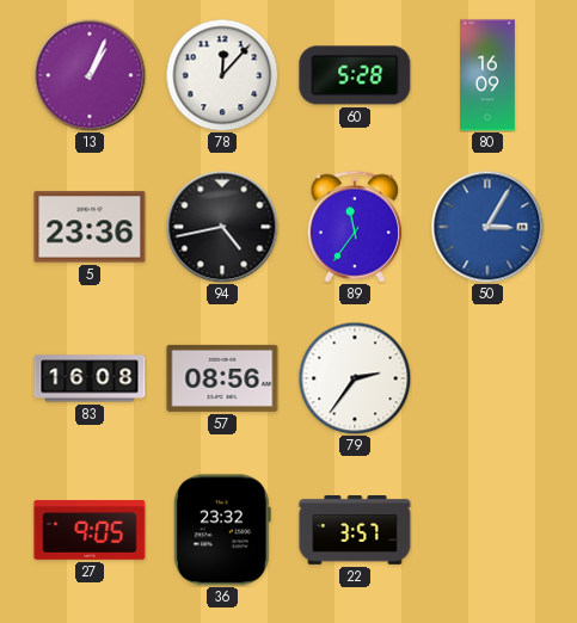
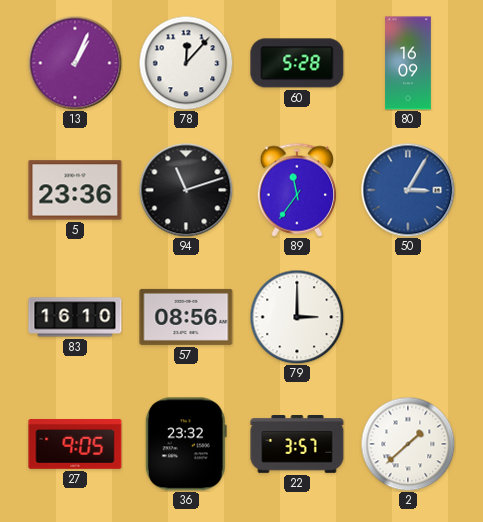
94: 4:43 -> 11:12 (186, 190)
83: 16:08 -> 16:10 (75, 317)
79: 2:36 -> 3:00 (297, 317)
2: none -> 1:38 (408, 444)
